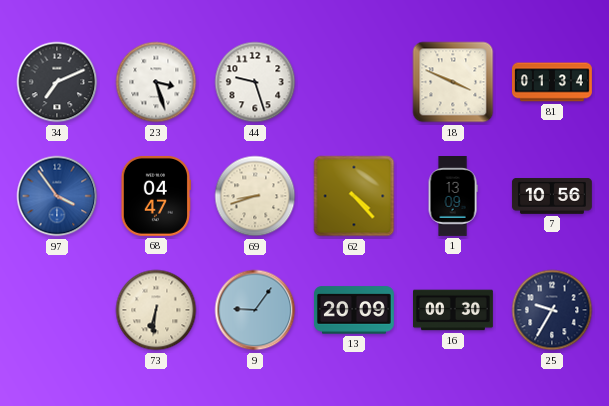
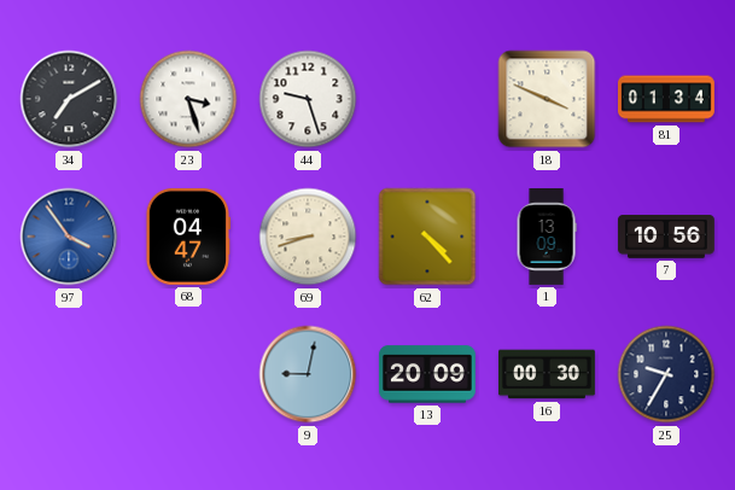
34: 7:11 -> 7:10 (69, 99)
73: 6:31 -> none (156, 310)
9: 9:06 -> 9:02 (308, 374)
